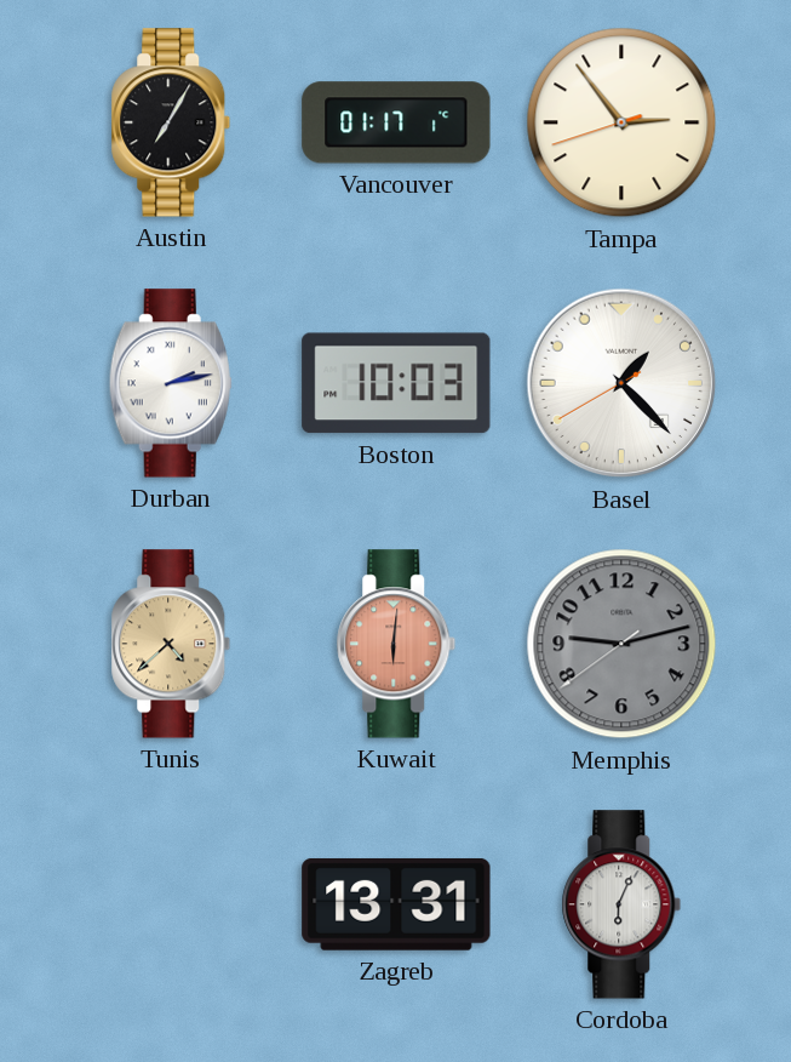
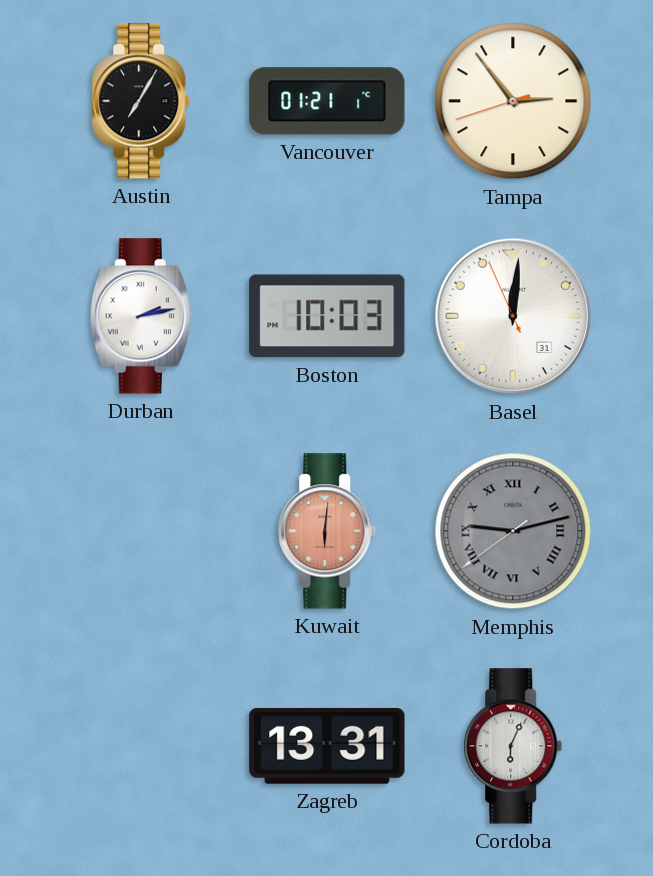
Vancouver: 01:17 -> 01:21 (327, 101)
Basel: 1:22 -> 12:00 (513, 316)
Tunis: 4:38 -> none (171, 644)
Memphis numerals: Arabic -> Roman (513, 531)
